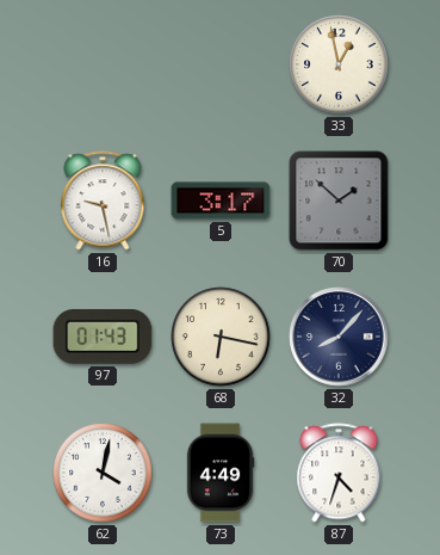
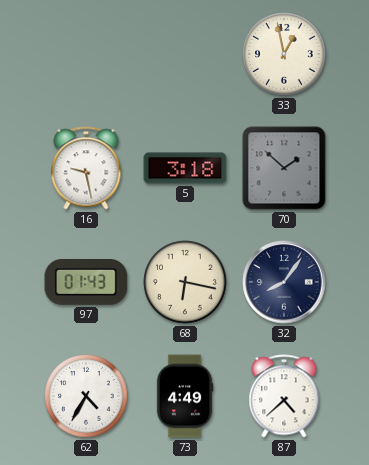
5: 3:17 -> 3:18 (185, 168)
32: 8:07 -> 8:06 (284, 282)
62: 4:02 -> 4:35 (86, 396)
87: 4:33 -> 4:38 (284, 396)
